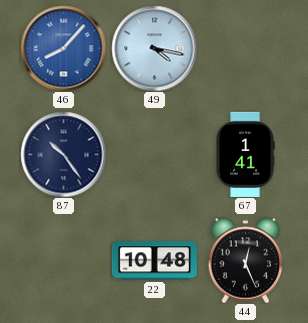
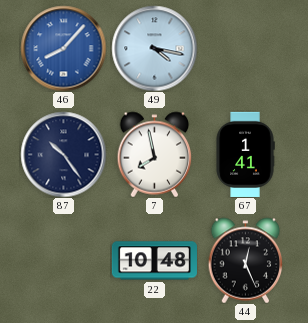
7: none -> 7:58 (155, 154)
